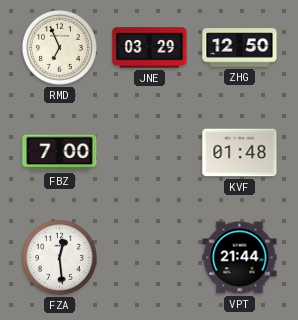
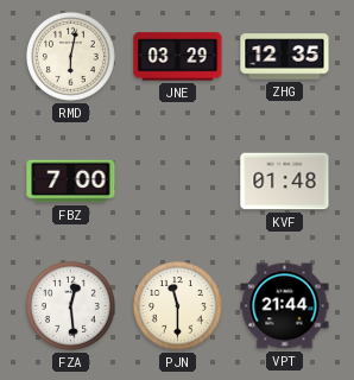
RMD: 6:56 -> 6:02 (70, 56)
ZHG: 12:50 -> 12:35 (285, 57)
PJN: none -> 11:30 (177, 305)
